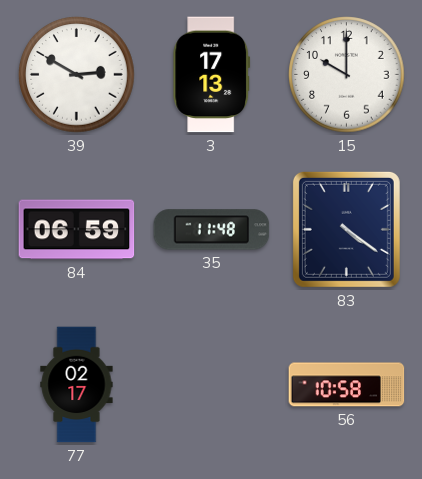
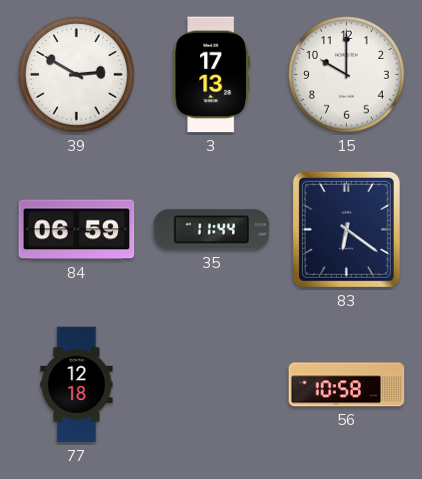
35: 11:48 -> 11:44 (212, 230)
83: 4:21 -> 6:21 (346, 229)
77: 02:17 -> 12:18 (77, 385)
